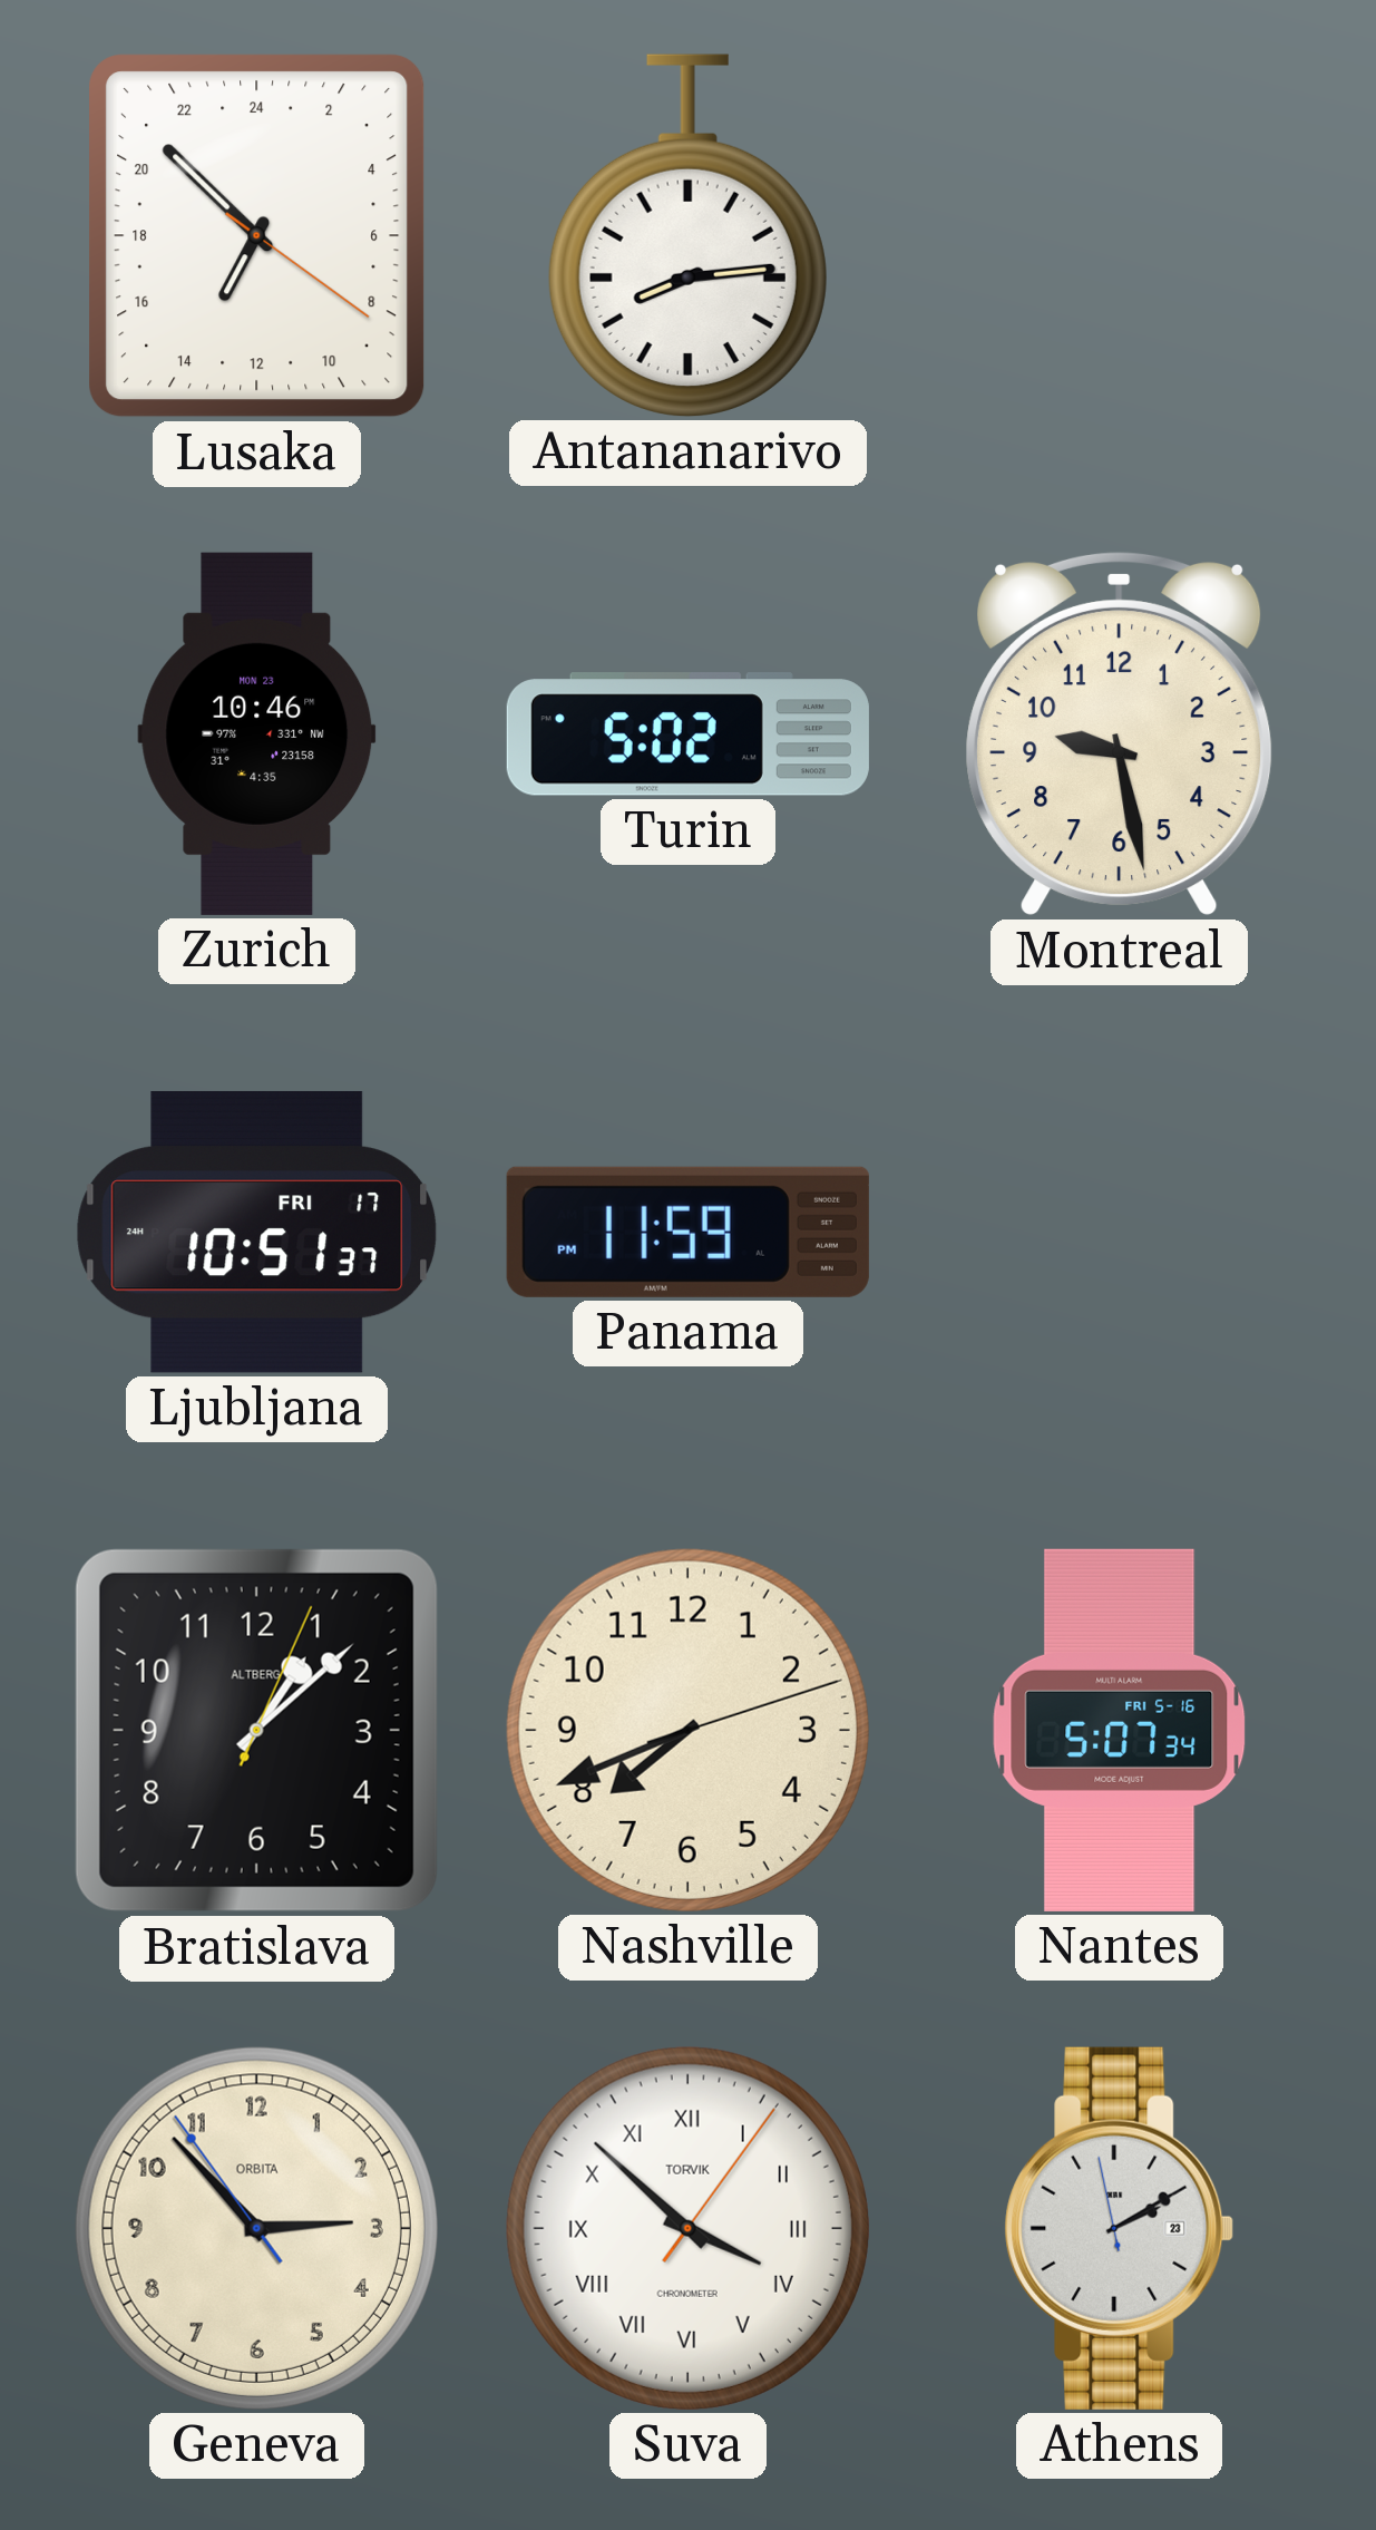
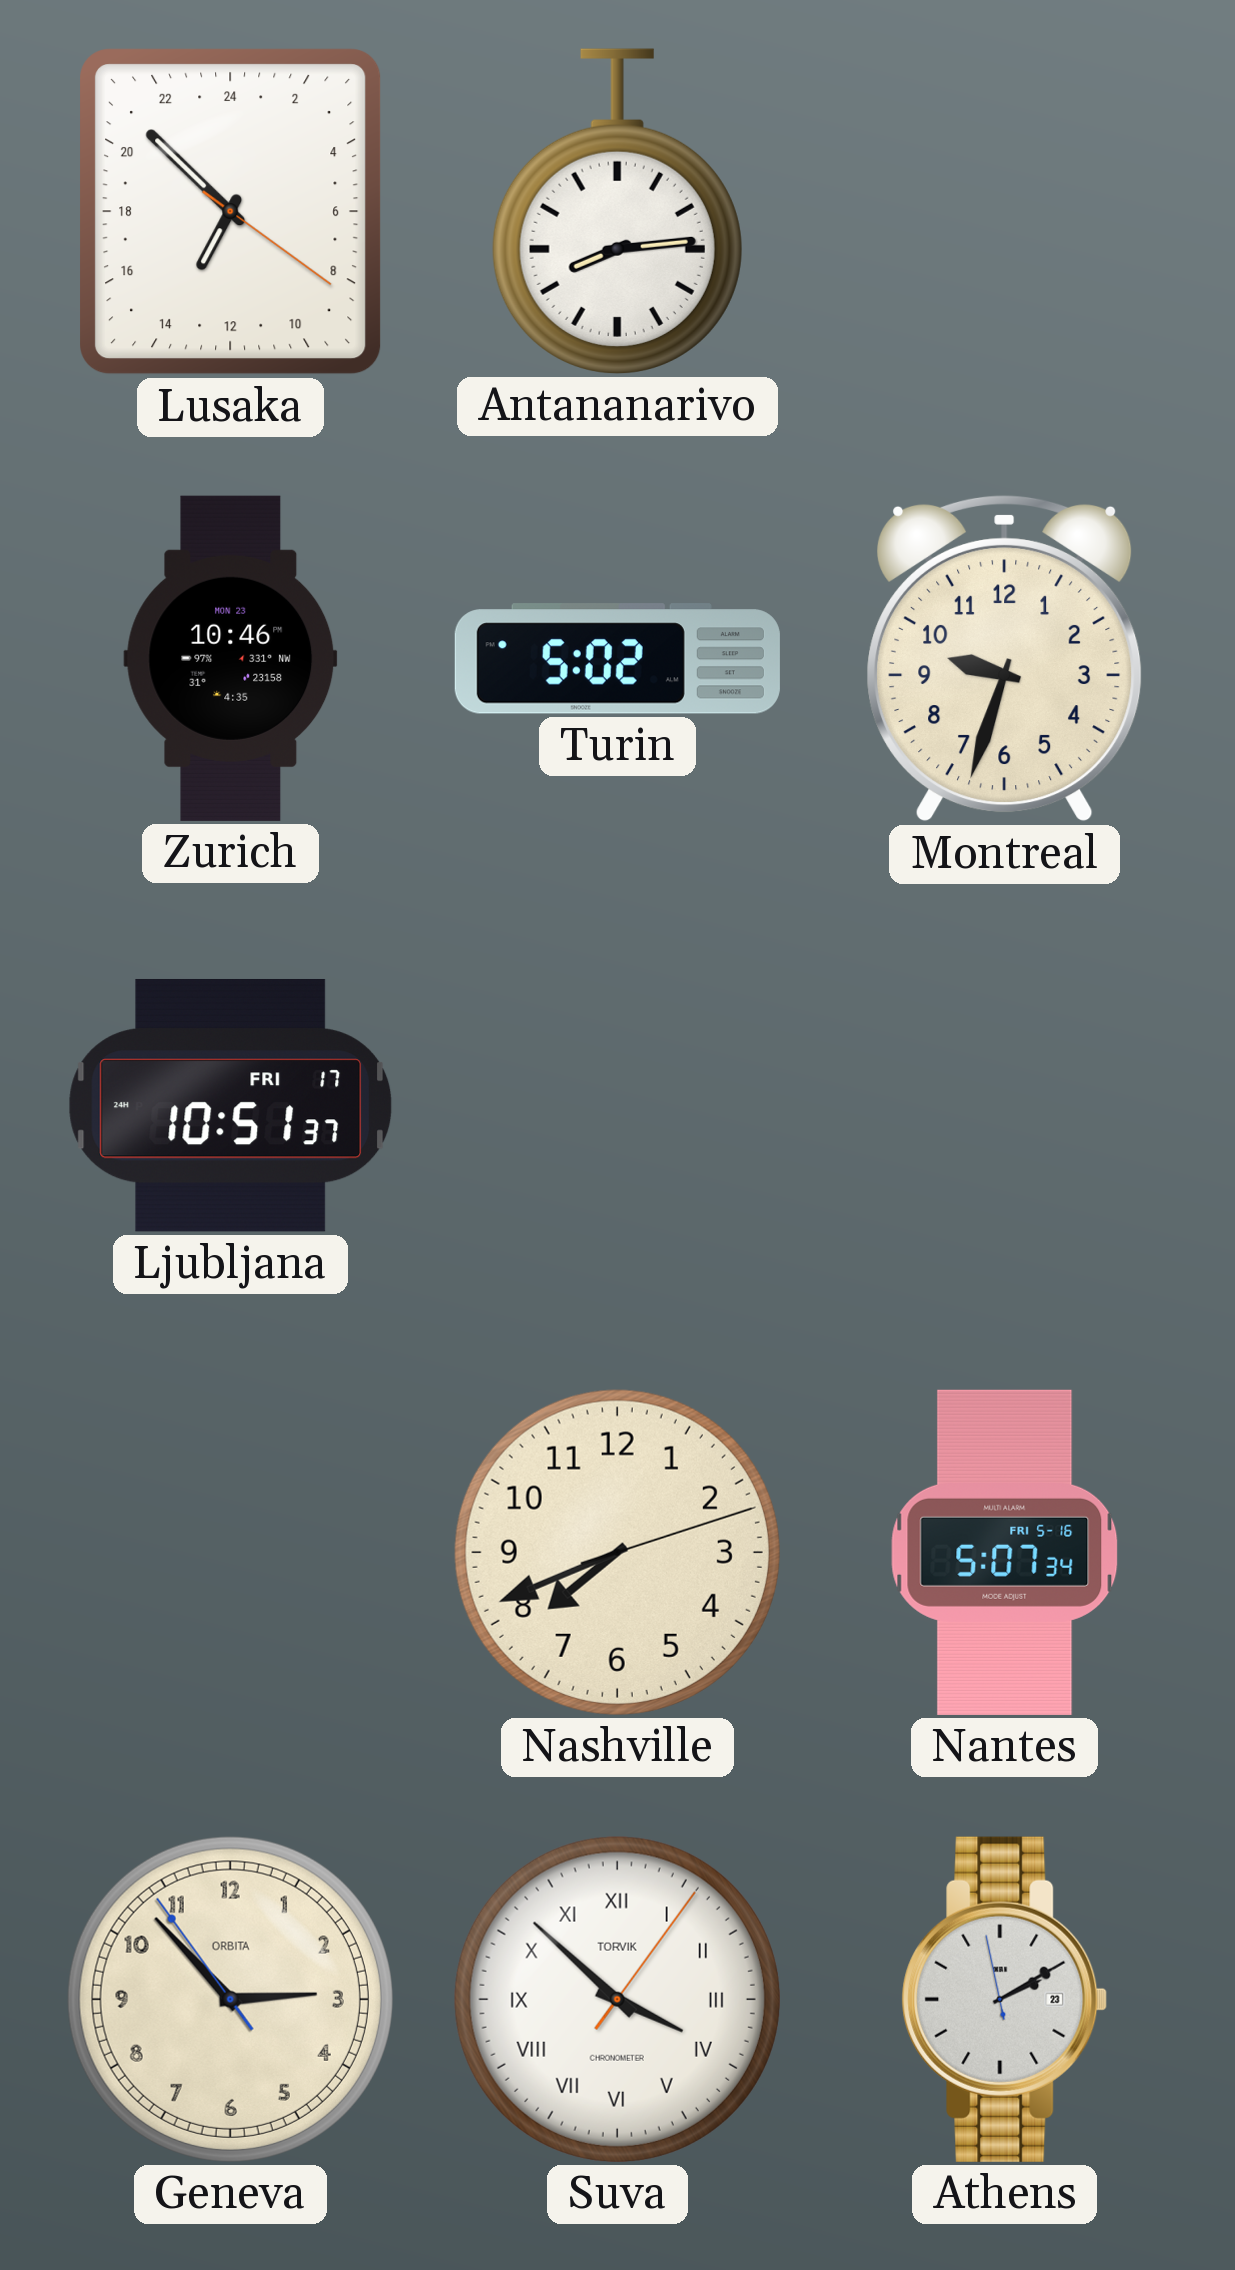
Montreal: 9:28 -> 9:33 (1005, 658)
Panama: 11:59 -> none (687, 1232)
Bratislava: 1:08 -> none (256, 1730)
